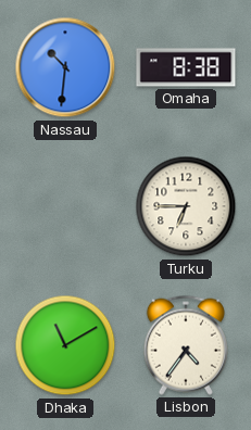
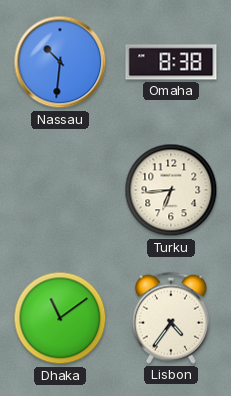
Turku: 6:45 -> 6:44 (171, 190)
Dhaka: 11:10 -> 11:09 (60, 318)
